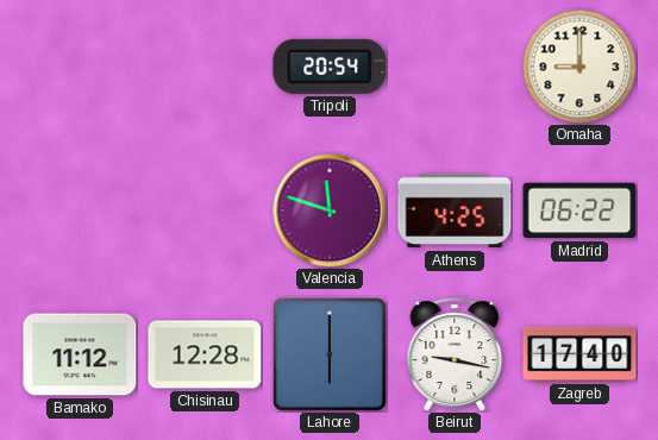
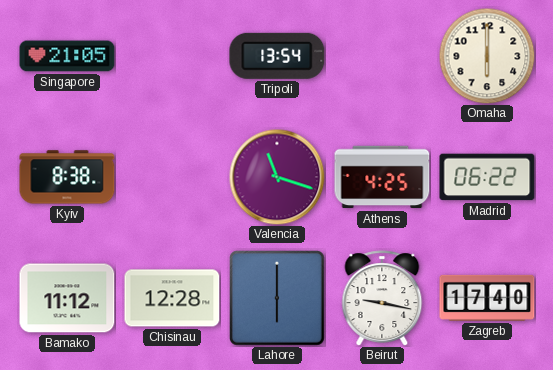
Singapore: none -> 21:05 (67, 56)
Tripoli: 20:54 -> 13:54 (277, 56)
Omaha: 9:00 -> 6:00 (487, 56)
Kyiv: none -> 8:38 (67, 177)
Valencia: 11:48 -> 11:18 (277, 177)
